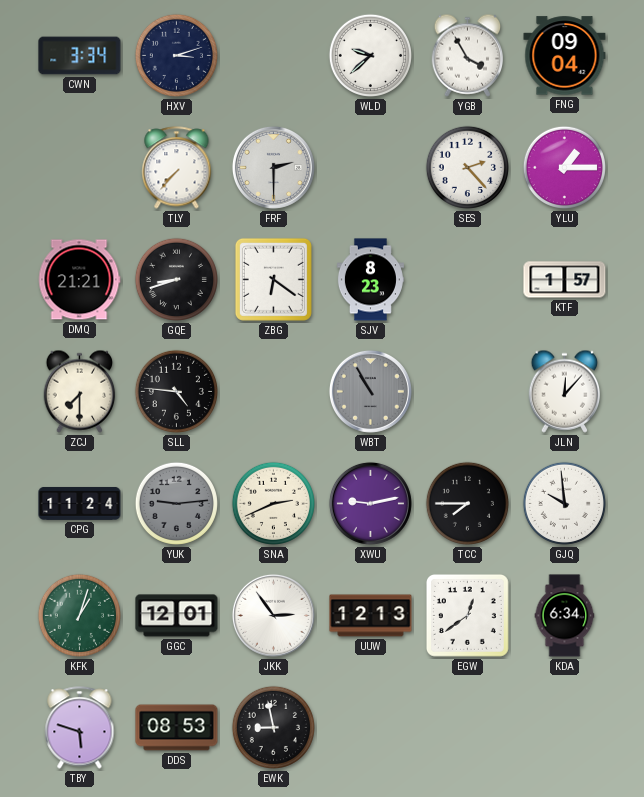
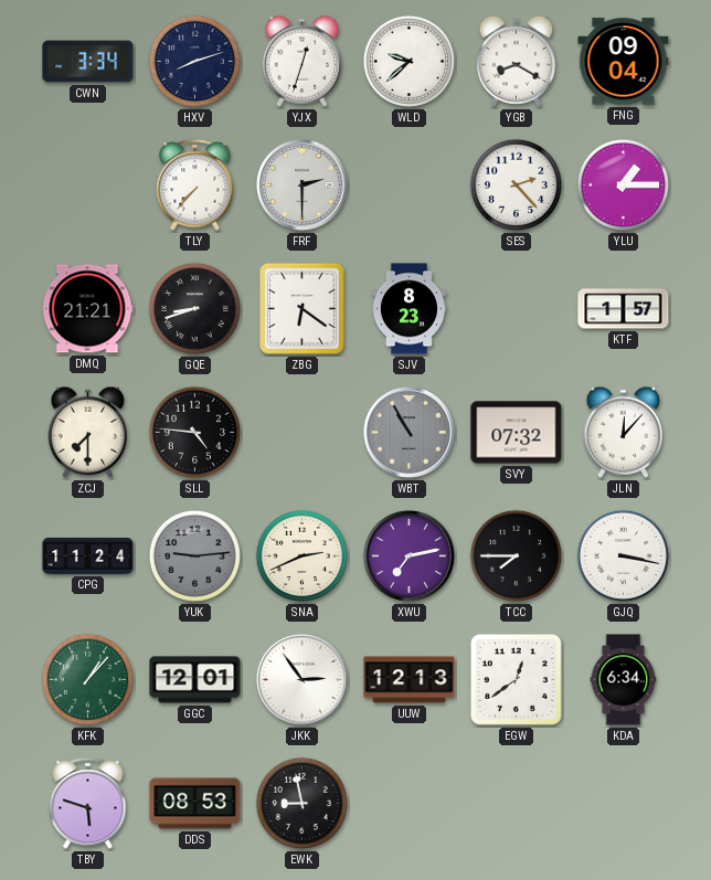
HXV: 3:12 -> 8:12 (194, 61)
YJX: none -> 12:33 (303, 61)
YGB: 3:55 -> 8:20 (517, 61)
SVY: none -> 07:32 (517, 433)
XWU: 9:13 -> 7:13 (408, 555)
GJQ: 9:59 -> 3:17 (623, 555)
KFK: 1:03 -> 1:07 (87, 679)
